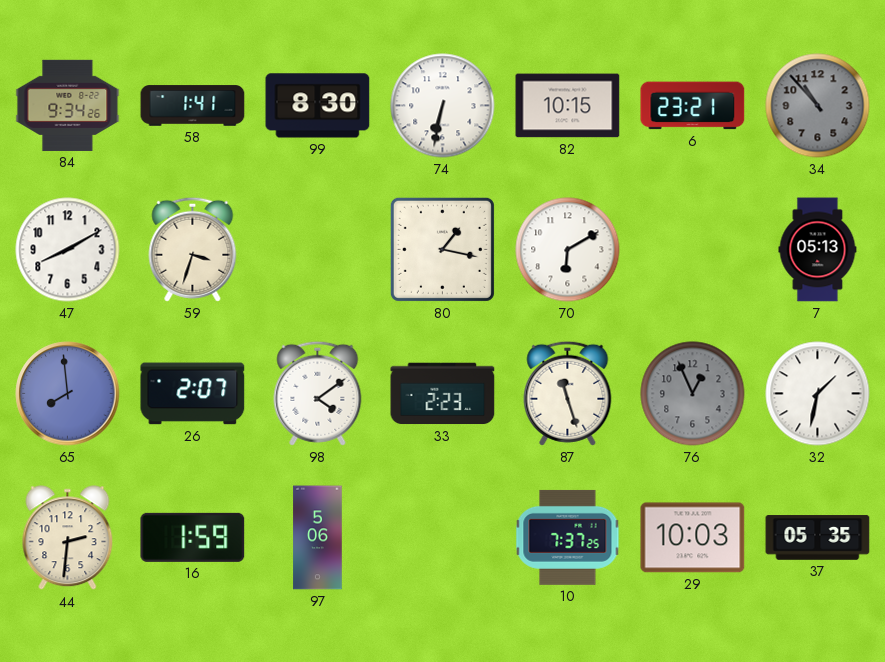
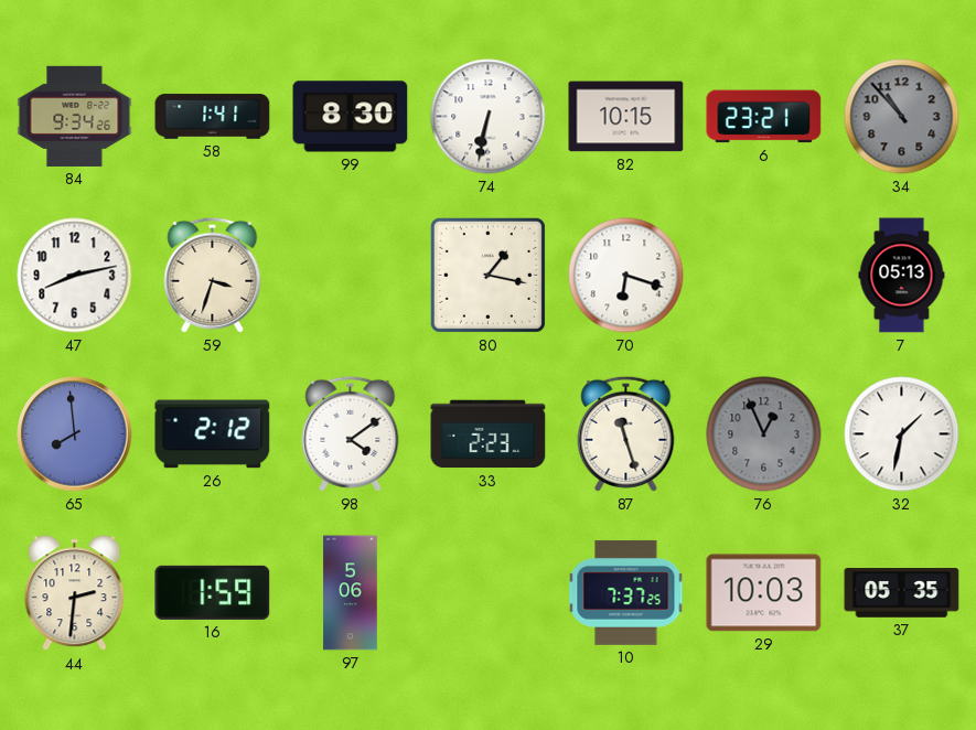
47: 8:10 -> 8:13 (75, 276)
70: 6:10 -> 6:18 (626, 276)
26: 2:07 -> 2:12 (213, 434)
